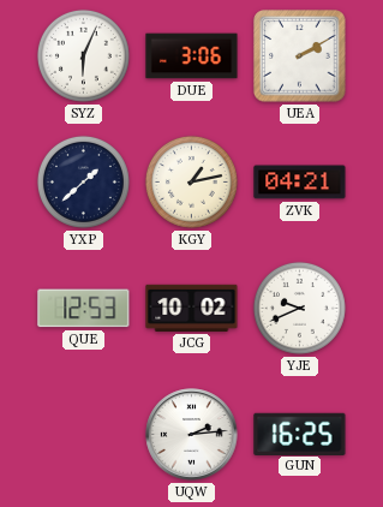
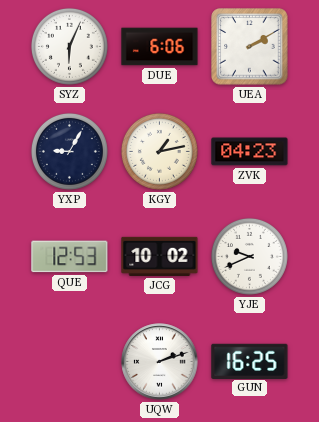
DUE: 3:06 -> 6:06 (160, 47)
YXP: 1:38 -> 9:05 (69, 151)
ZVK: 04:21 -> 04:23 (250, 152)
UQW: 2:14 -> 2:12 (160, 362)
